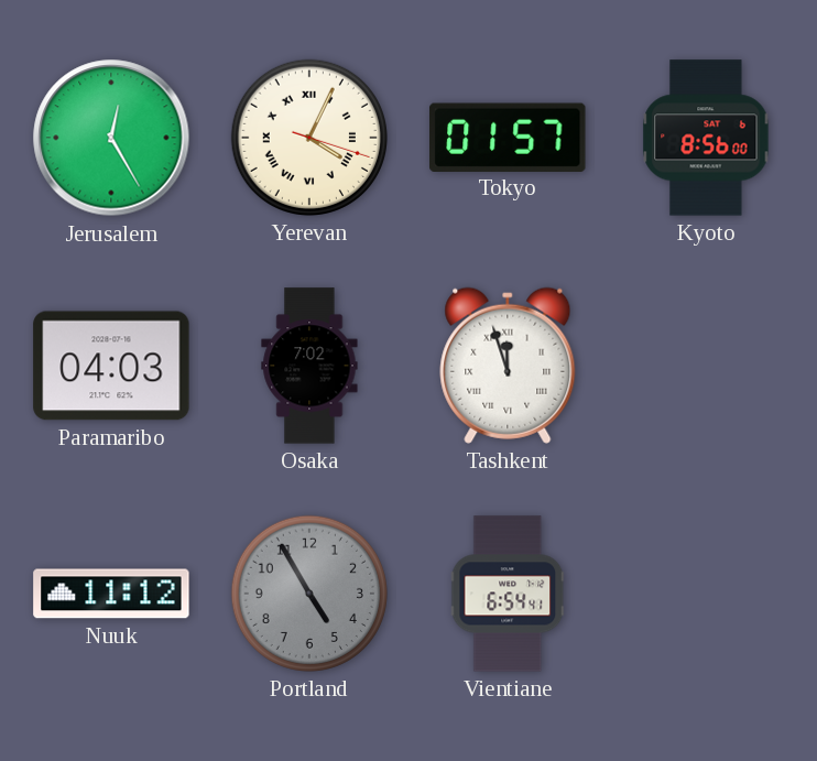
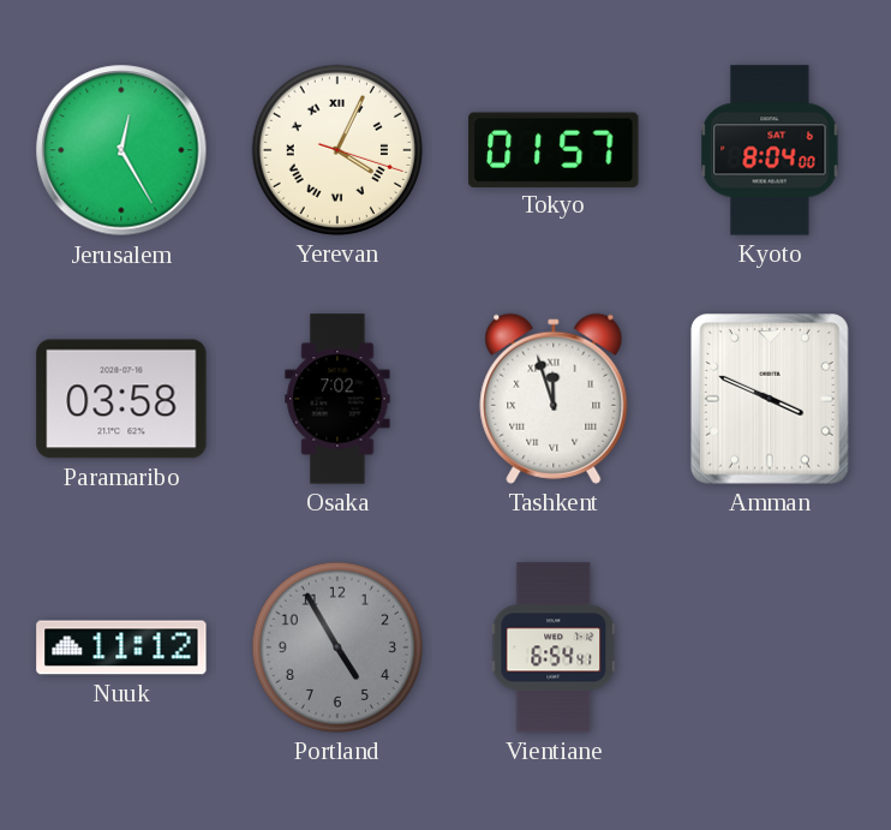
Kyoto: 8:56 -> 8:04 (770, 150)
Paramaribo: 04:03 -> 03:58 (121, 399)
Amman: none -> 3:49 (771, 399)
